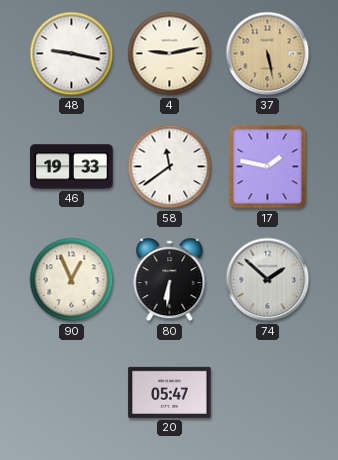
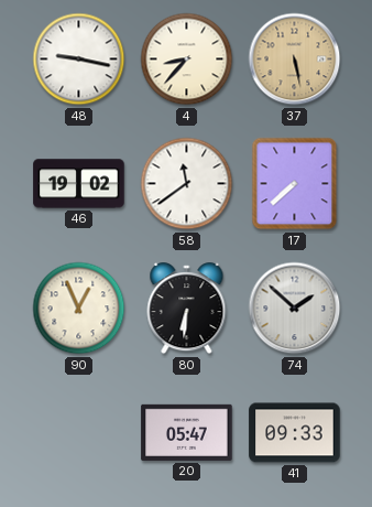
4: 9:13 -> 8:37 (187, 60)
46: 19:33 -> 19:02 (79, 184)
17: 1:47 -> 7:38 (295, 184)
41: none -> 09:33 (295, 433)
